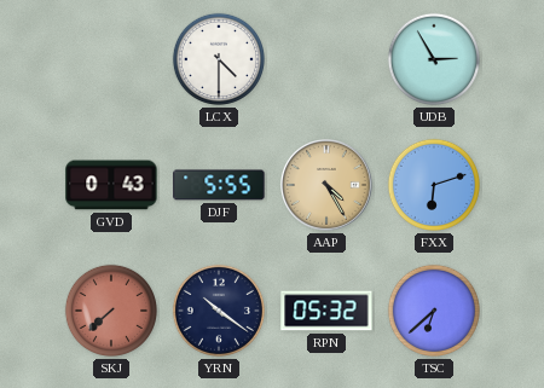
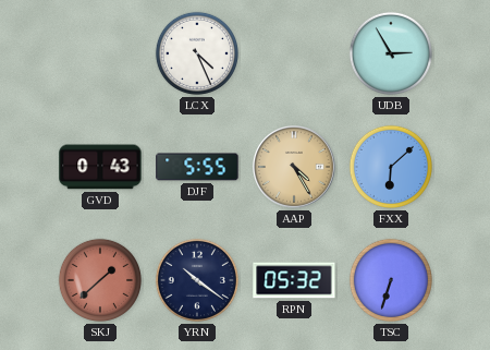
LCX: 4:30 -> 4:26 (197, 53)
FXX: 6:12 -> 6:08 (391, 167)
SKJ: 7:38 -> 1:38 (100, 280)
TSC: 6:38 -> 6:33 (391, 280)
